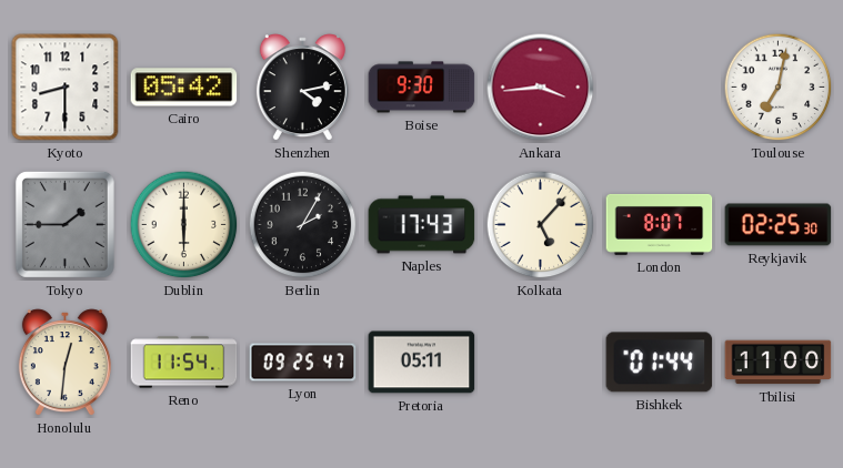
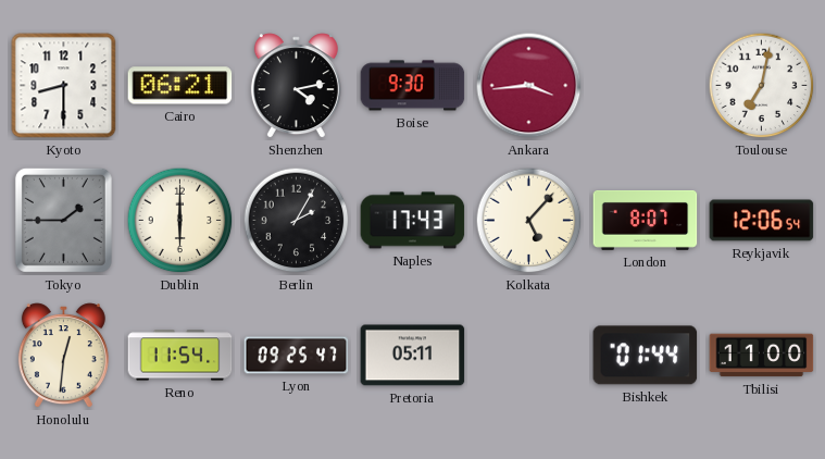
Cairo: 05:42 -> 06:21 (180, 86)
Reykjavik: 02:25 -> 12:06 (762, 221)
